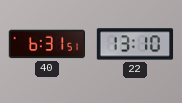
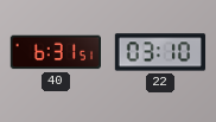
22: 13:10 -> 03:10 (160, 52)
